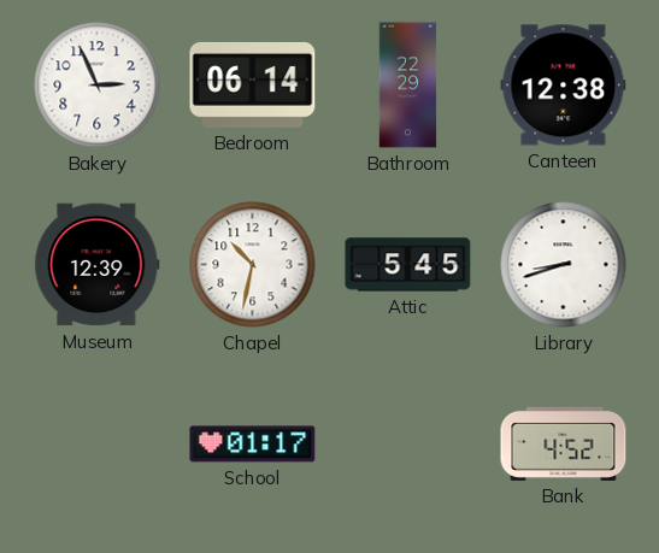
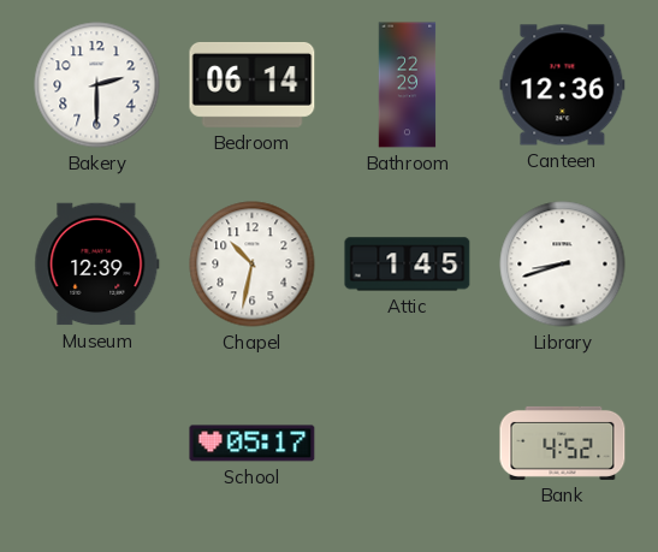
Bakery: 2:56 -> 2:30 (97, 85)
Canteen: 12:38 -> 12:36 (563, 85)
Attic: 5:45 -> 1:45 (408, 265)
School: 01:17 -> 05:17 (253, 444)
